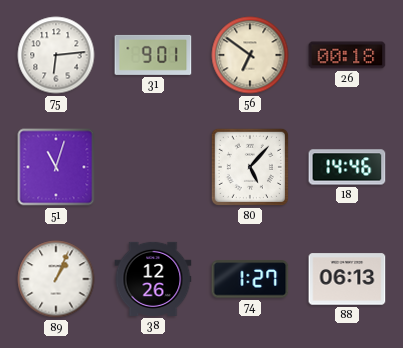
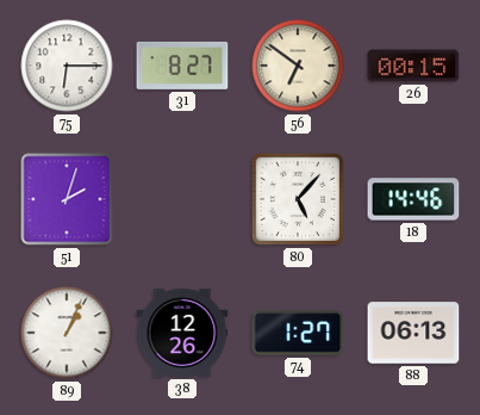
75: 6:14 -> 6:15 (67, 66)
31: 9:01 -> 8:27 (182, 66)
26: 00:18 -> 00:15 (413, 66)
51: 11:03 -> 2:03 (67, 199)
